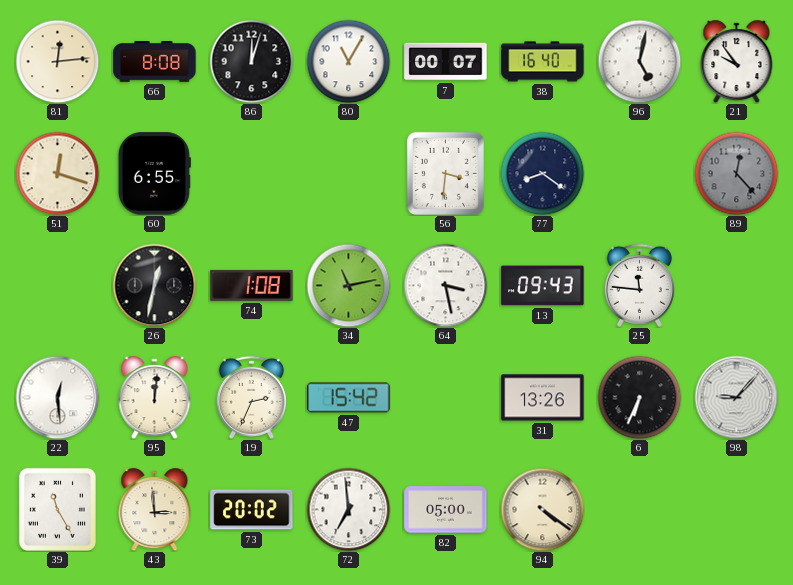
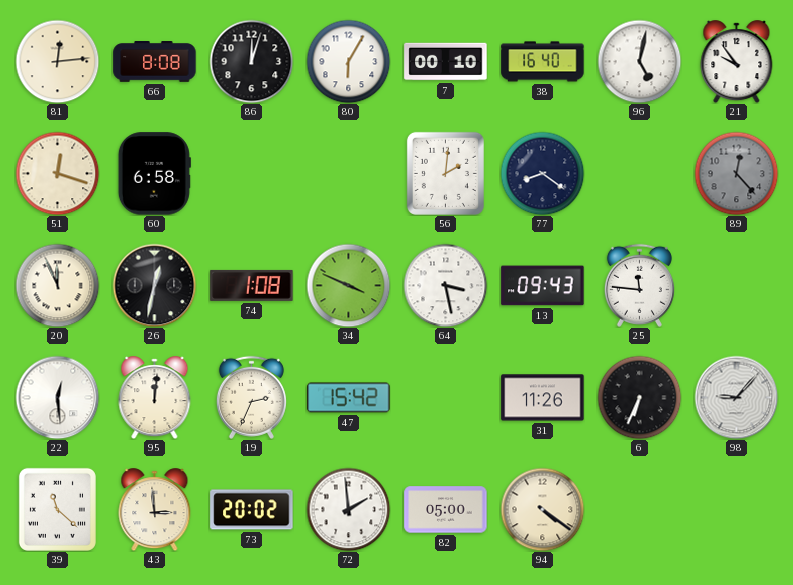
80: 11:05 -> 6:05 (348, 61)
7: 00:07 -> 00:10 (446, 62)
60: 6:55 -> 6:58 (154, 174)
56: 3:31 -> 2:01 (445, 173)
20: none -> 11:56 (57, 285)
34: 11:13 -> 3:49 (348, 285)
31: 13:26 -> 11:26 (543, 398)
39: 11:25 -> 11:22 (57, 509)
72: 6:59 -> 1:59 (348, 509)
